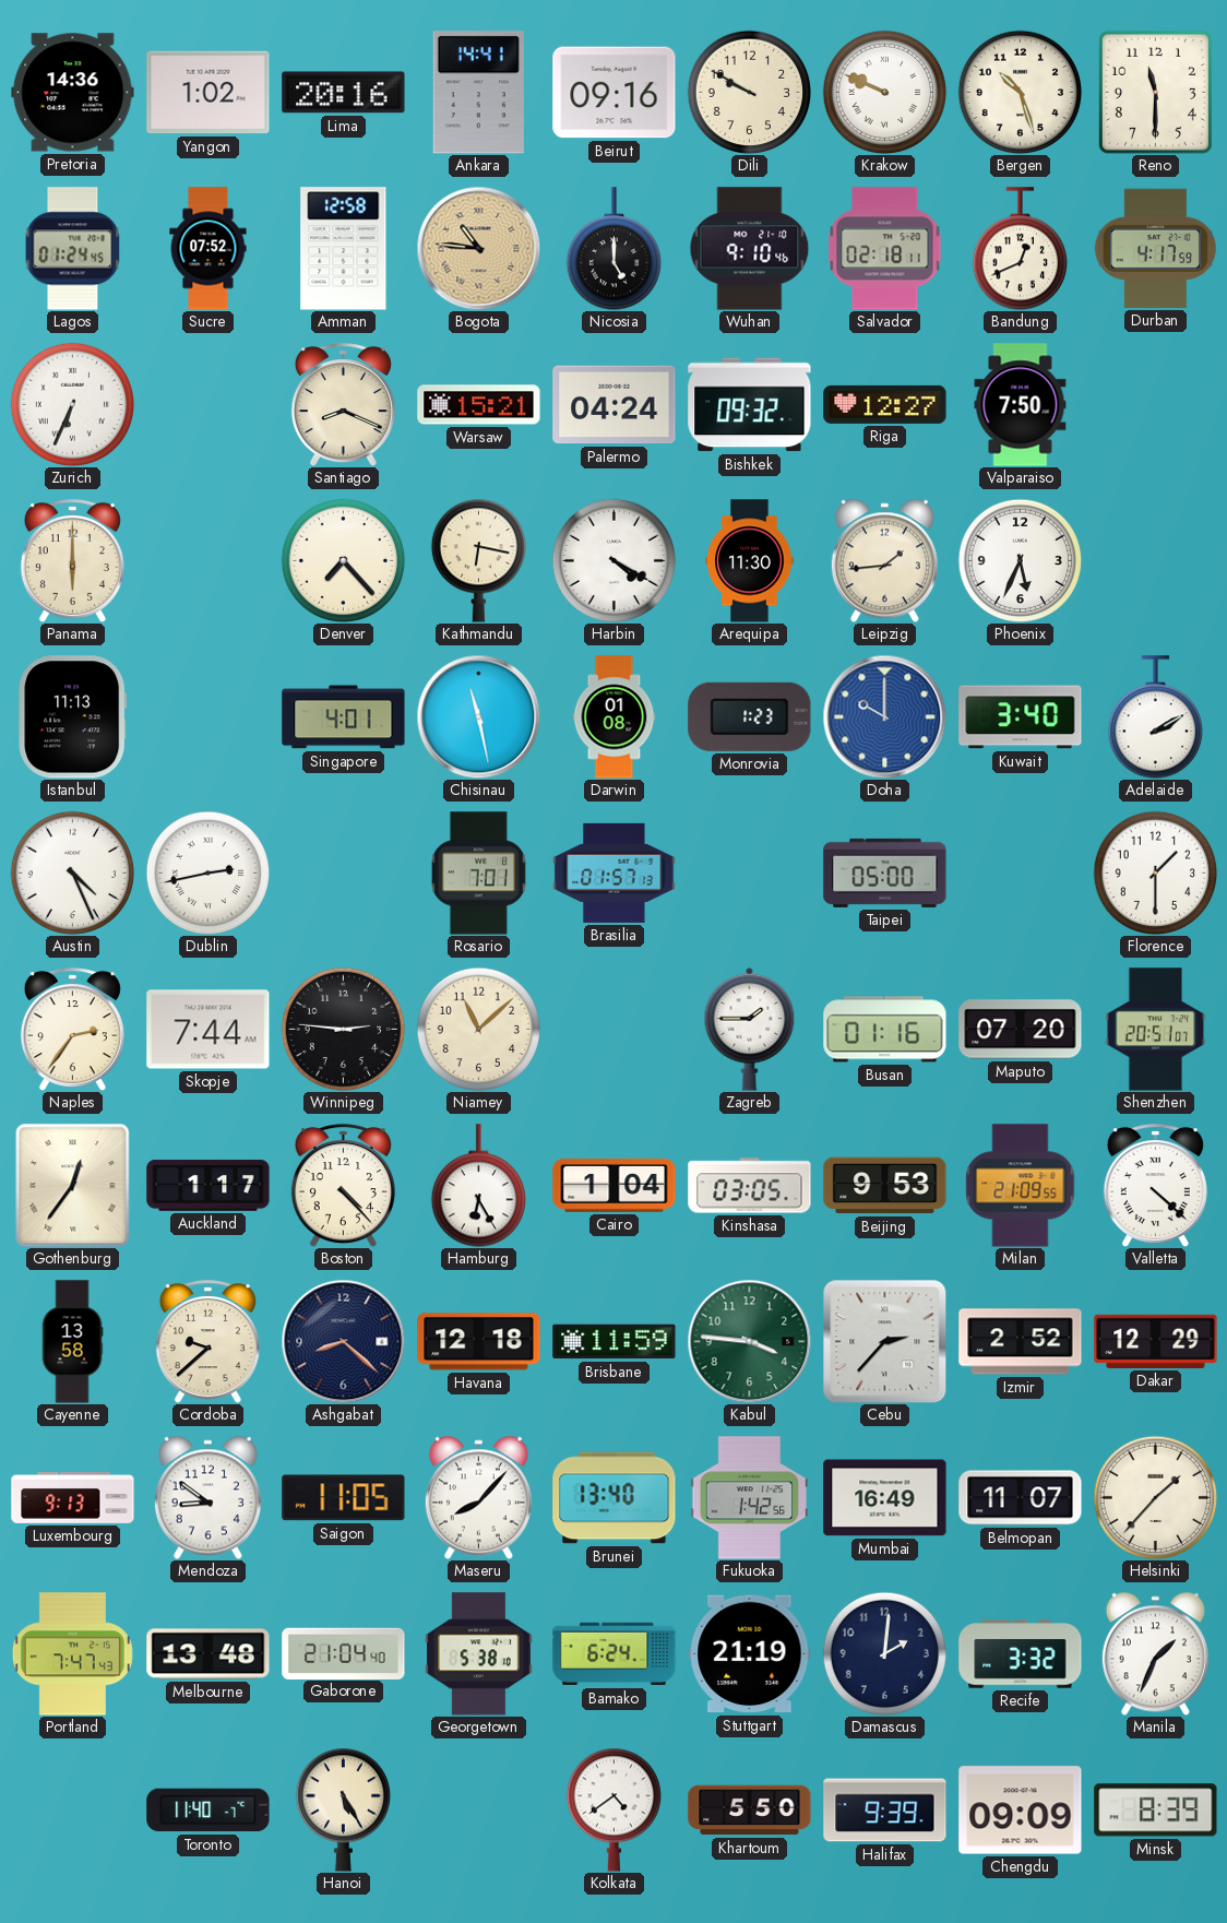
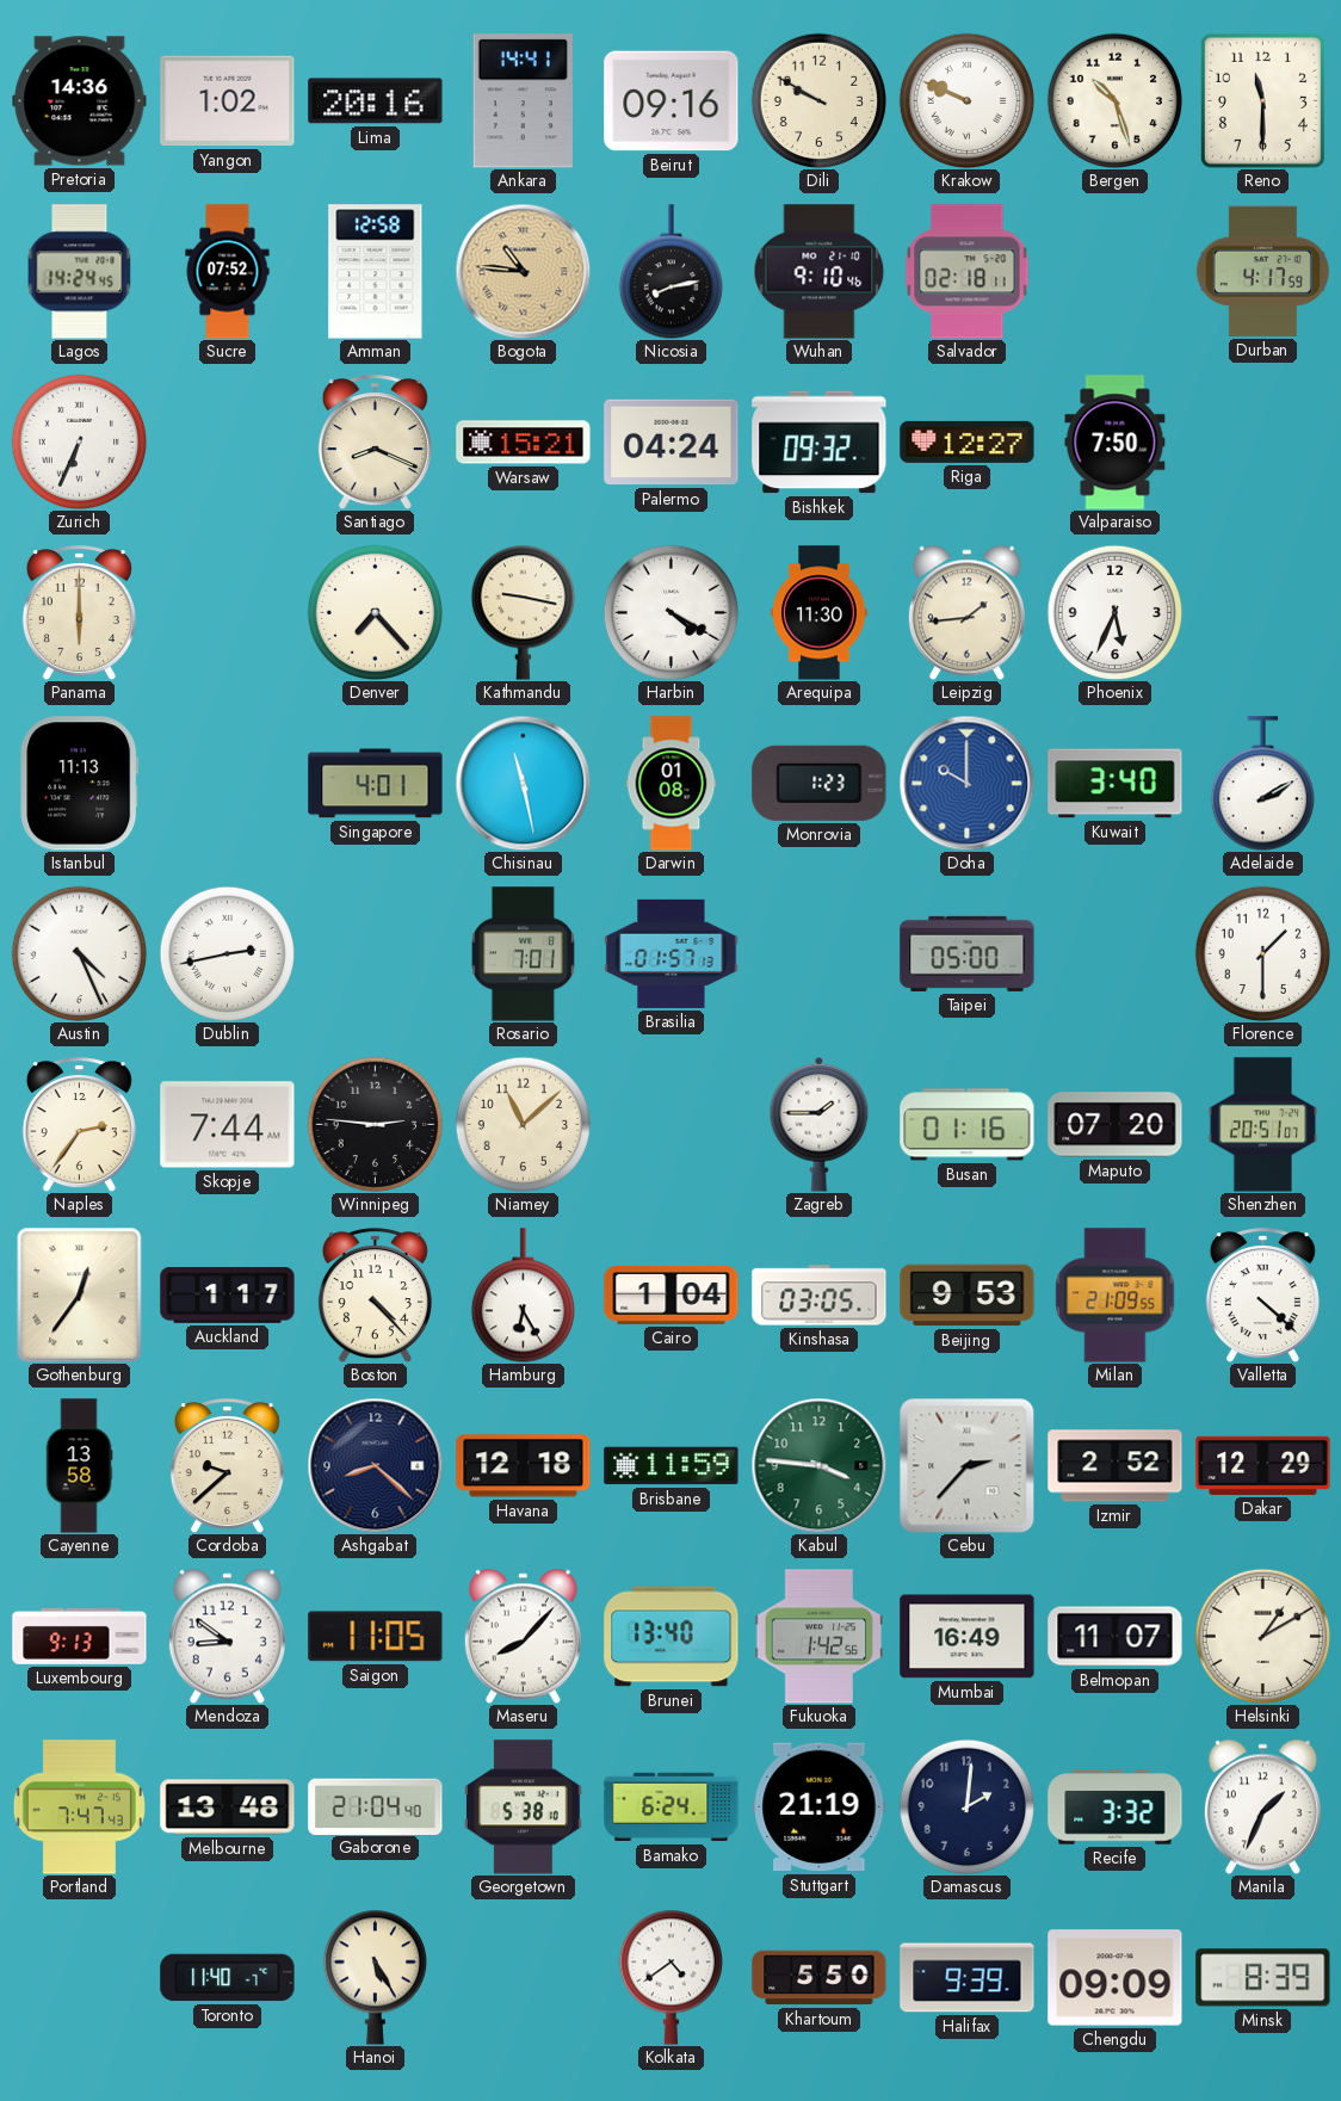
Lagos: 01:24 -> 14:24 (80, 272)
Nicosia: 5:00 -> 8:13 (670, 272)
Bandung: 12:41 -> none (1020, 249)
Kathmandu: 6:17 -> 9:17 (523, 612)
Helsinki: 1:37 -> 1:10 (1262, 1636)
